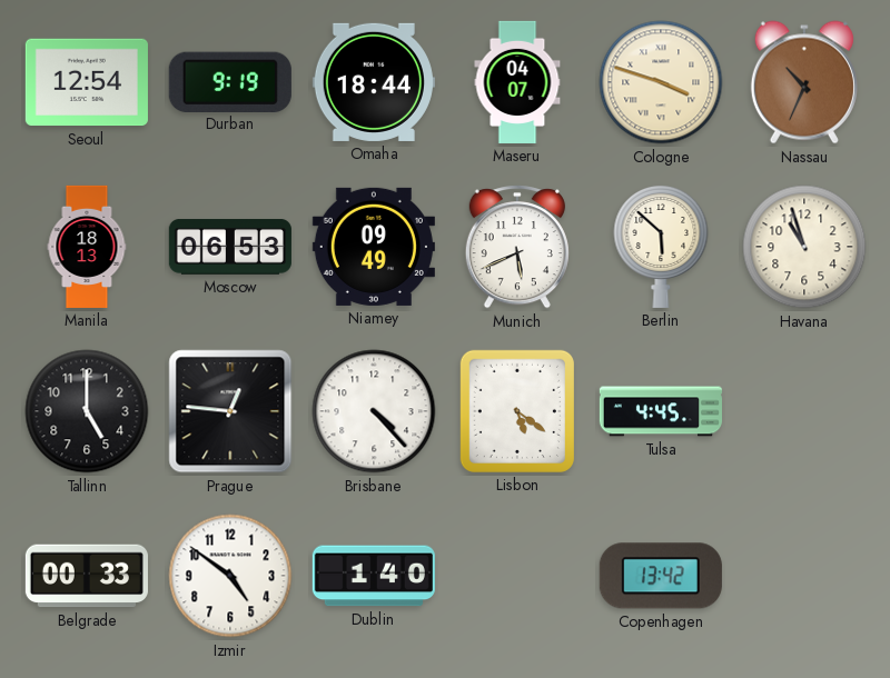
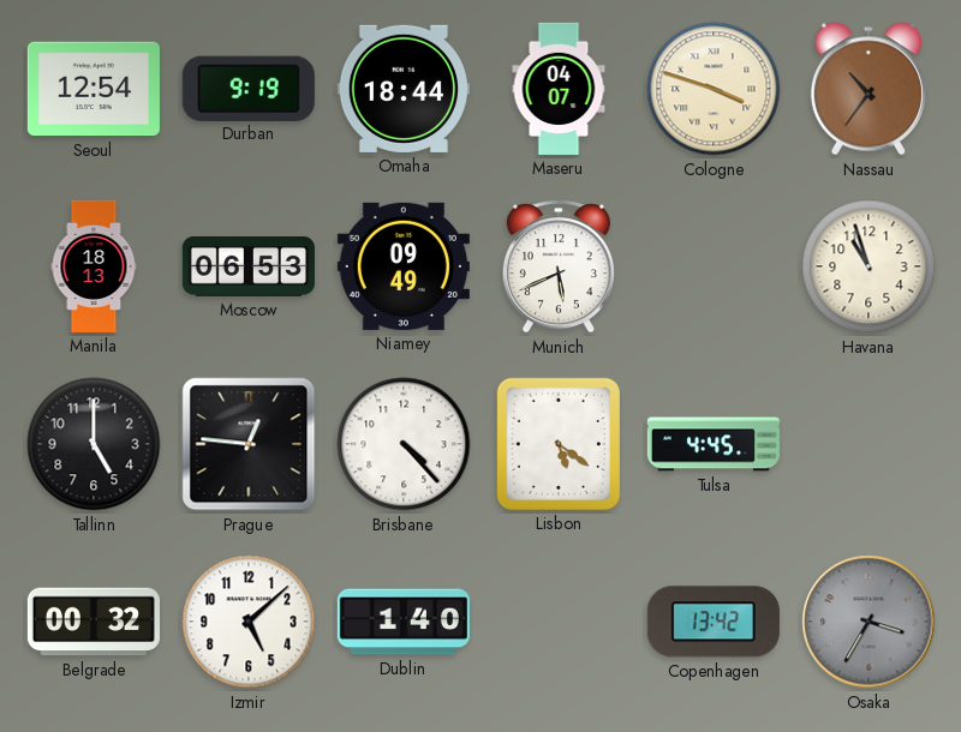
Nassau: 10:34 -> 10:36 (869, 89)
Berlin: 5:52 -> none (661, 246)
Belgrade: 00:33 -> 00:32 (94, 622)
Izmir: 4:51 -> 5:08 (249, 622)
Osaka: none -> 3:35 (869, 622)
